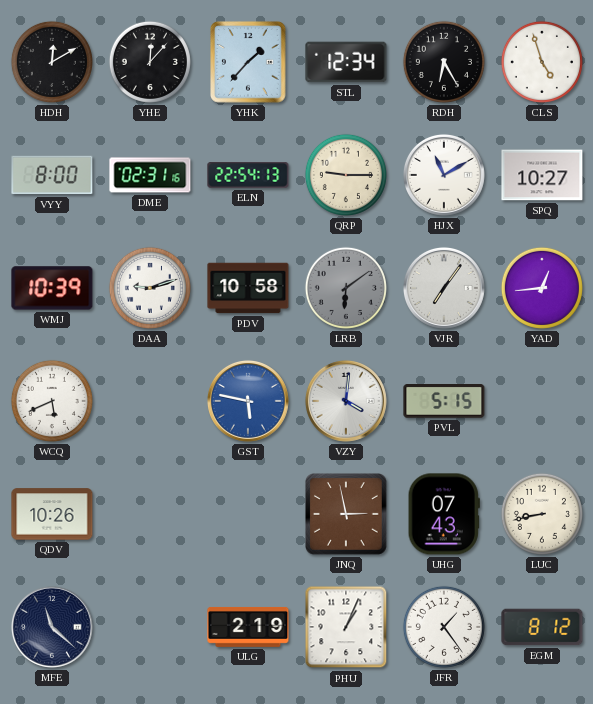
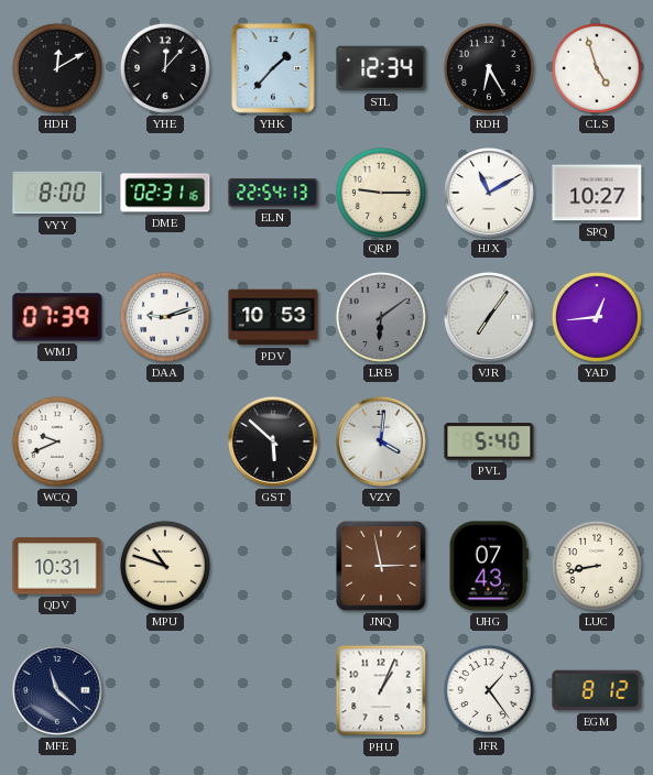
WMJ: 10:39 -> 07:39 (57, 317)
PDV: 10:58 -> 10:53 (273, 317)
WCQ: 5:41 -> 9:41 (57, 441)
GST: 5:47 -> 5:52 (273, 441)
GST dial: blue -> black (273, 441)
PVL: 5:15 -> 5:40 (489, 443)
QDV: 10:26 -> 10:31 (57, 566)
MPU: none -> 10:48 (165, 566)
ULG: 2:19 -> none (248, 627)
